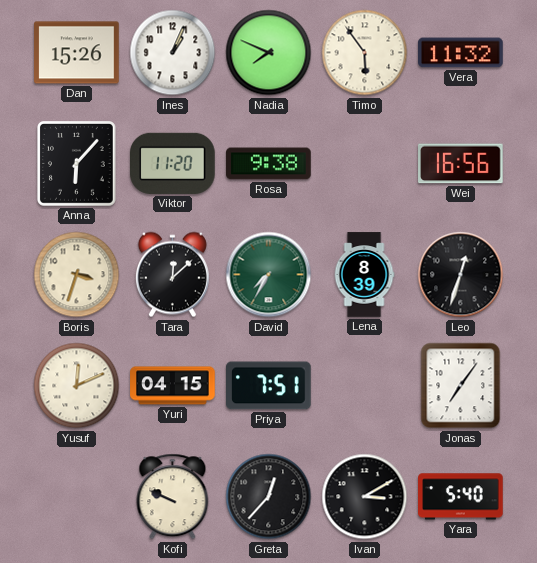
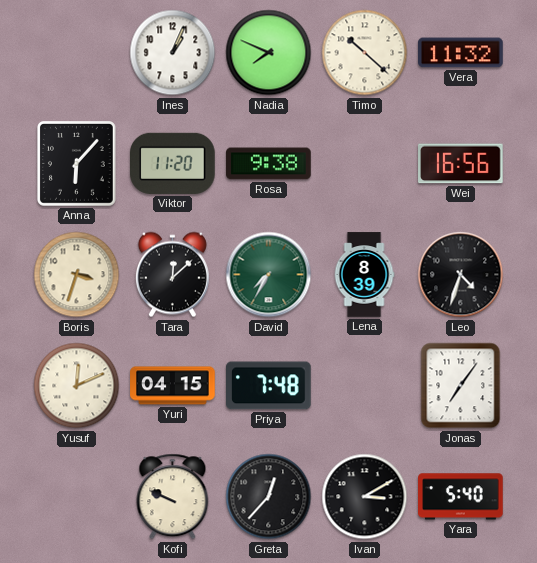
Dan: 15:26 -> none (77, 53)
Timo: 5:54 -> 10:22 (365, 53)
Leo: 12:33 -> 4:33 (461, 275)
Priya: 7:51 -> 7:48 (269, 386)
